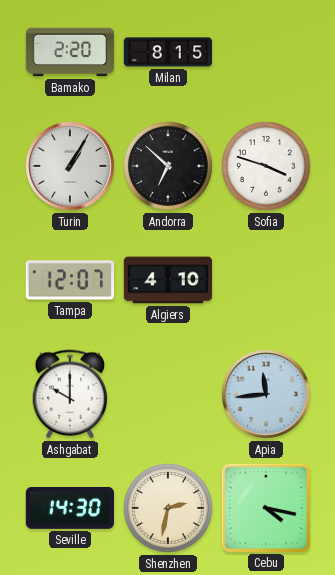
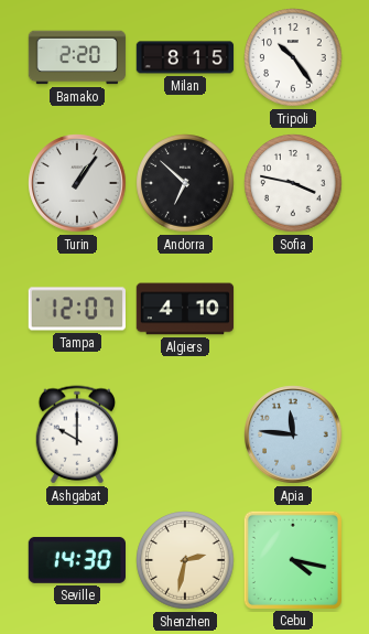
Tripoli: none -> 10:24 (293, 57)
Turin: 1:05 -> 1:06 (77, 183)
Sofia: 3:48 -> 3:47 (293, 183)
Apia: 11:44 -> 11:46 (293, 434)
